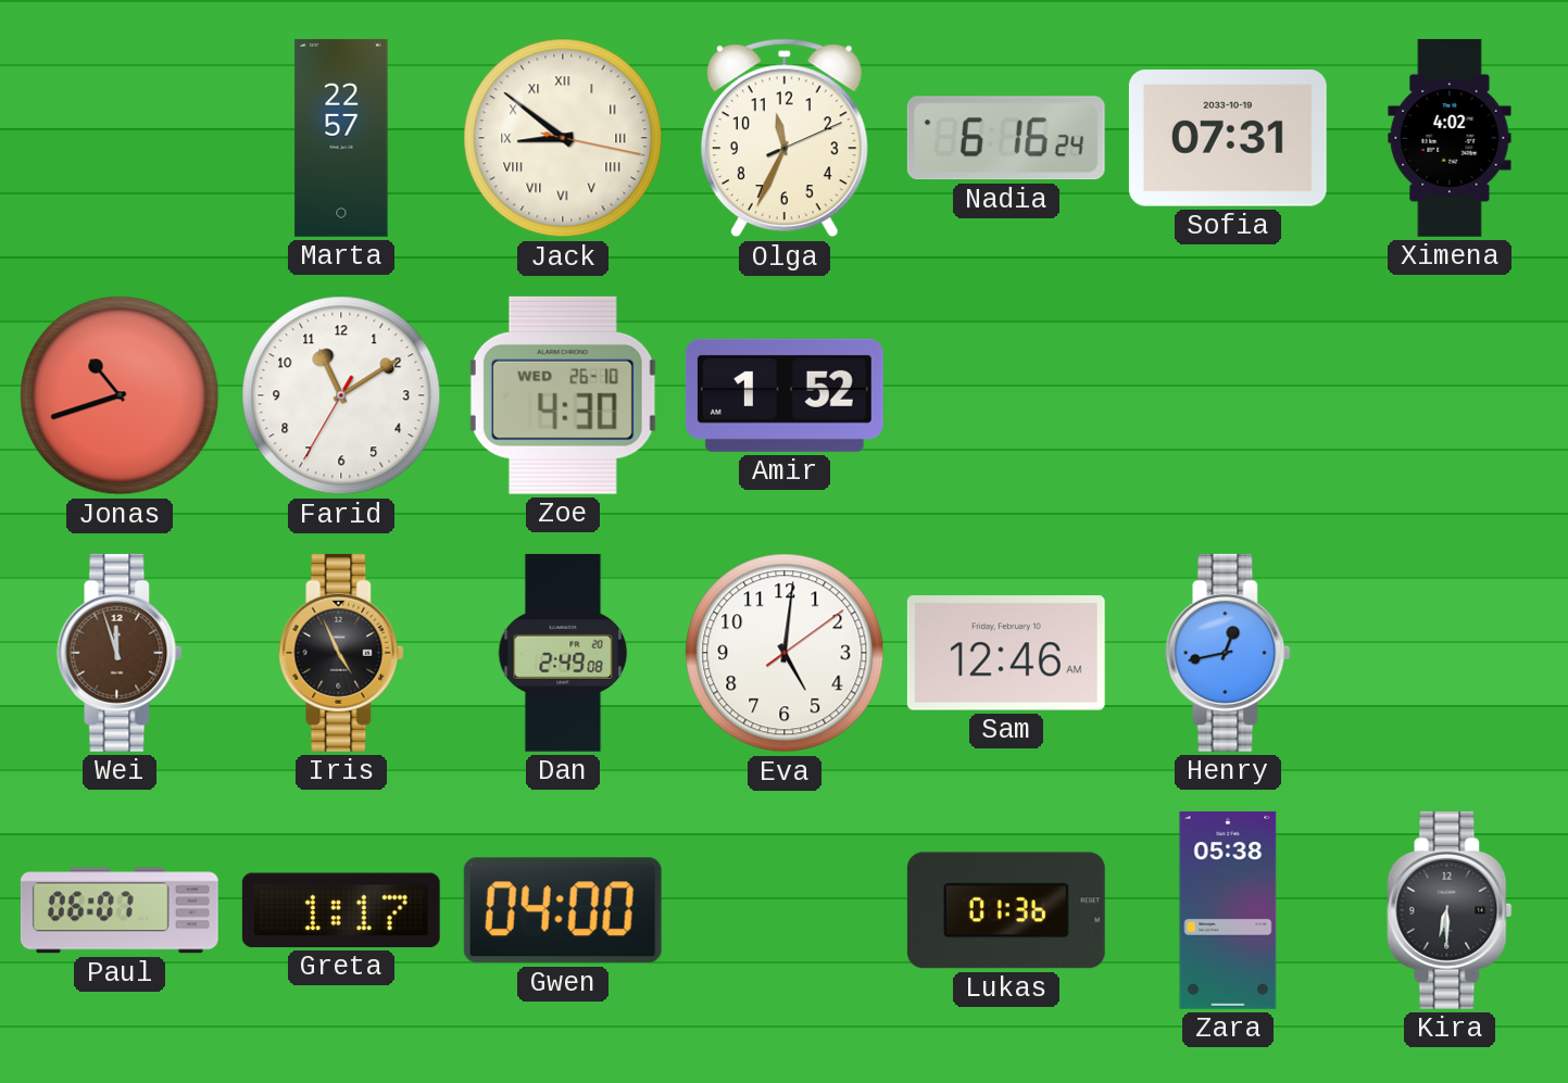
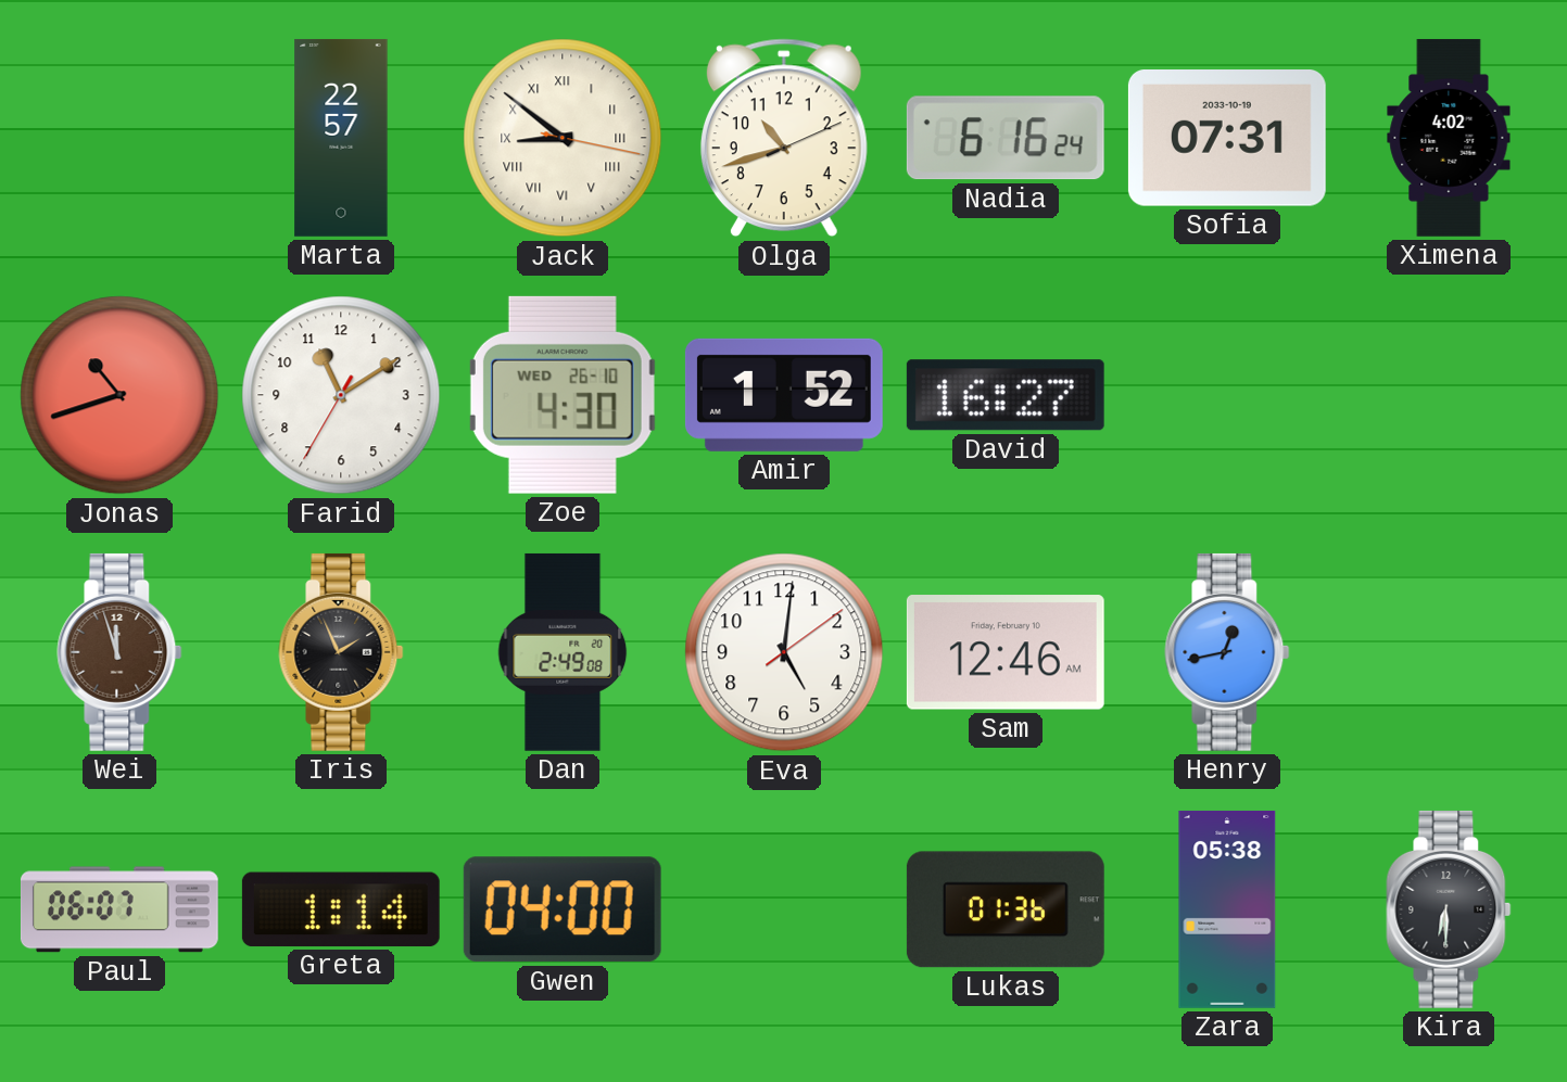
Olga: 11:34 -> 10:42 (784, 138)
David: none -> 16:27 (1006, 395)
Iris: 4:56 -> 1:56 (341, 652)
Greta: 1:17 -> 1:14 (341, 909)
